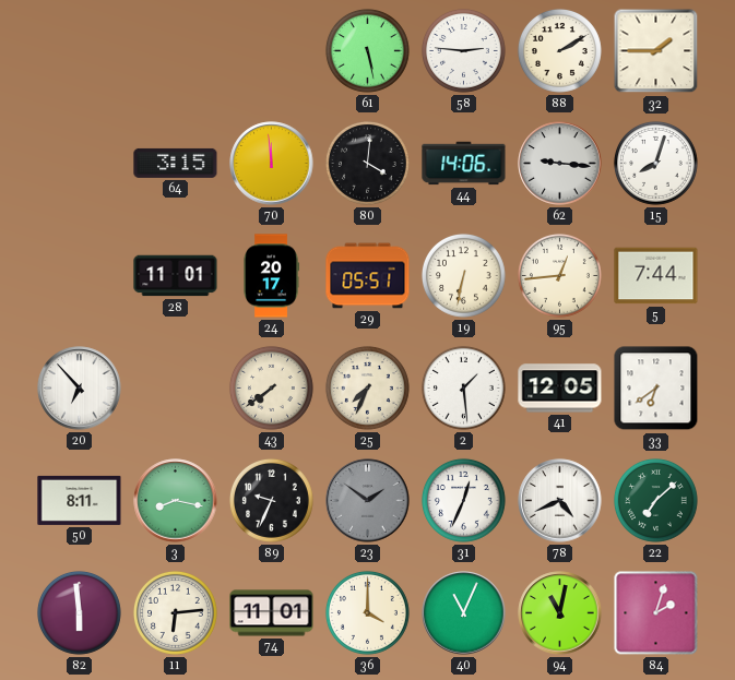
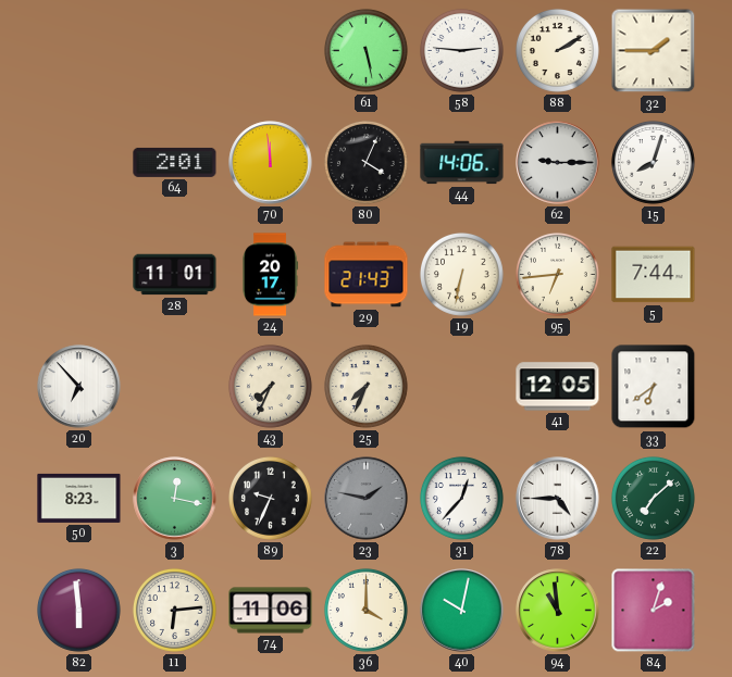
64: 3:15 -> 2:01 (175, 162)
80: 4:01 -> 4:04 (367, 163)
62: 9:16 -> 9:15 (558, 163)
29: 05:51 -> 21:43 (367, 275)
95: 12:44 -> 6:44 (558, 275)
43: 7:39 -> 7:34 (271, 387)
2: 1:29 -> none (464, 389)
50: 8:11 -> 8:23 (79, 498)
3: 8:17 -> 12:17 (175, 499)
23: 1:51 -> 1:47 (367, 499)
31: 12:34 -> 12:37 (462, 499)
78: 4:41 -> 4:45 (558, 499)
74: 11:01 -> 11:06 (271, 611)
40: 11:04 -> 10:02 (462, 611)
94: 11:02 -> 10:59 (558, 611)
